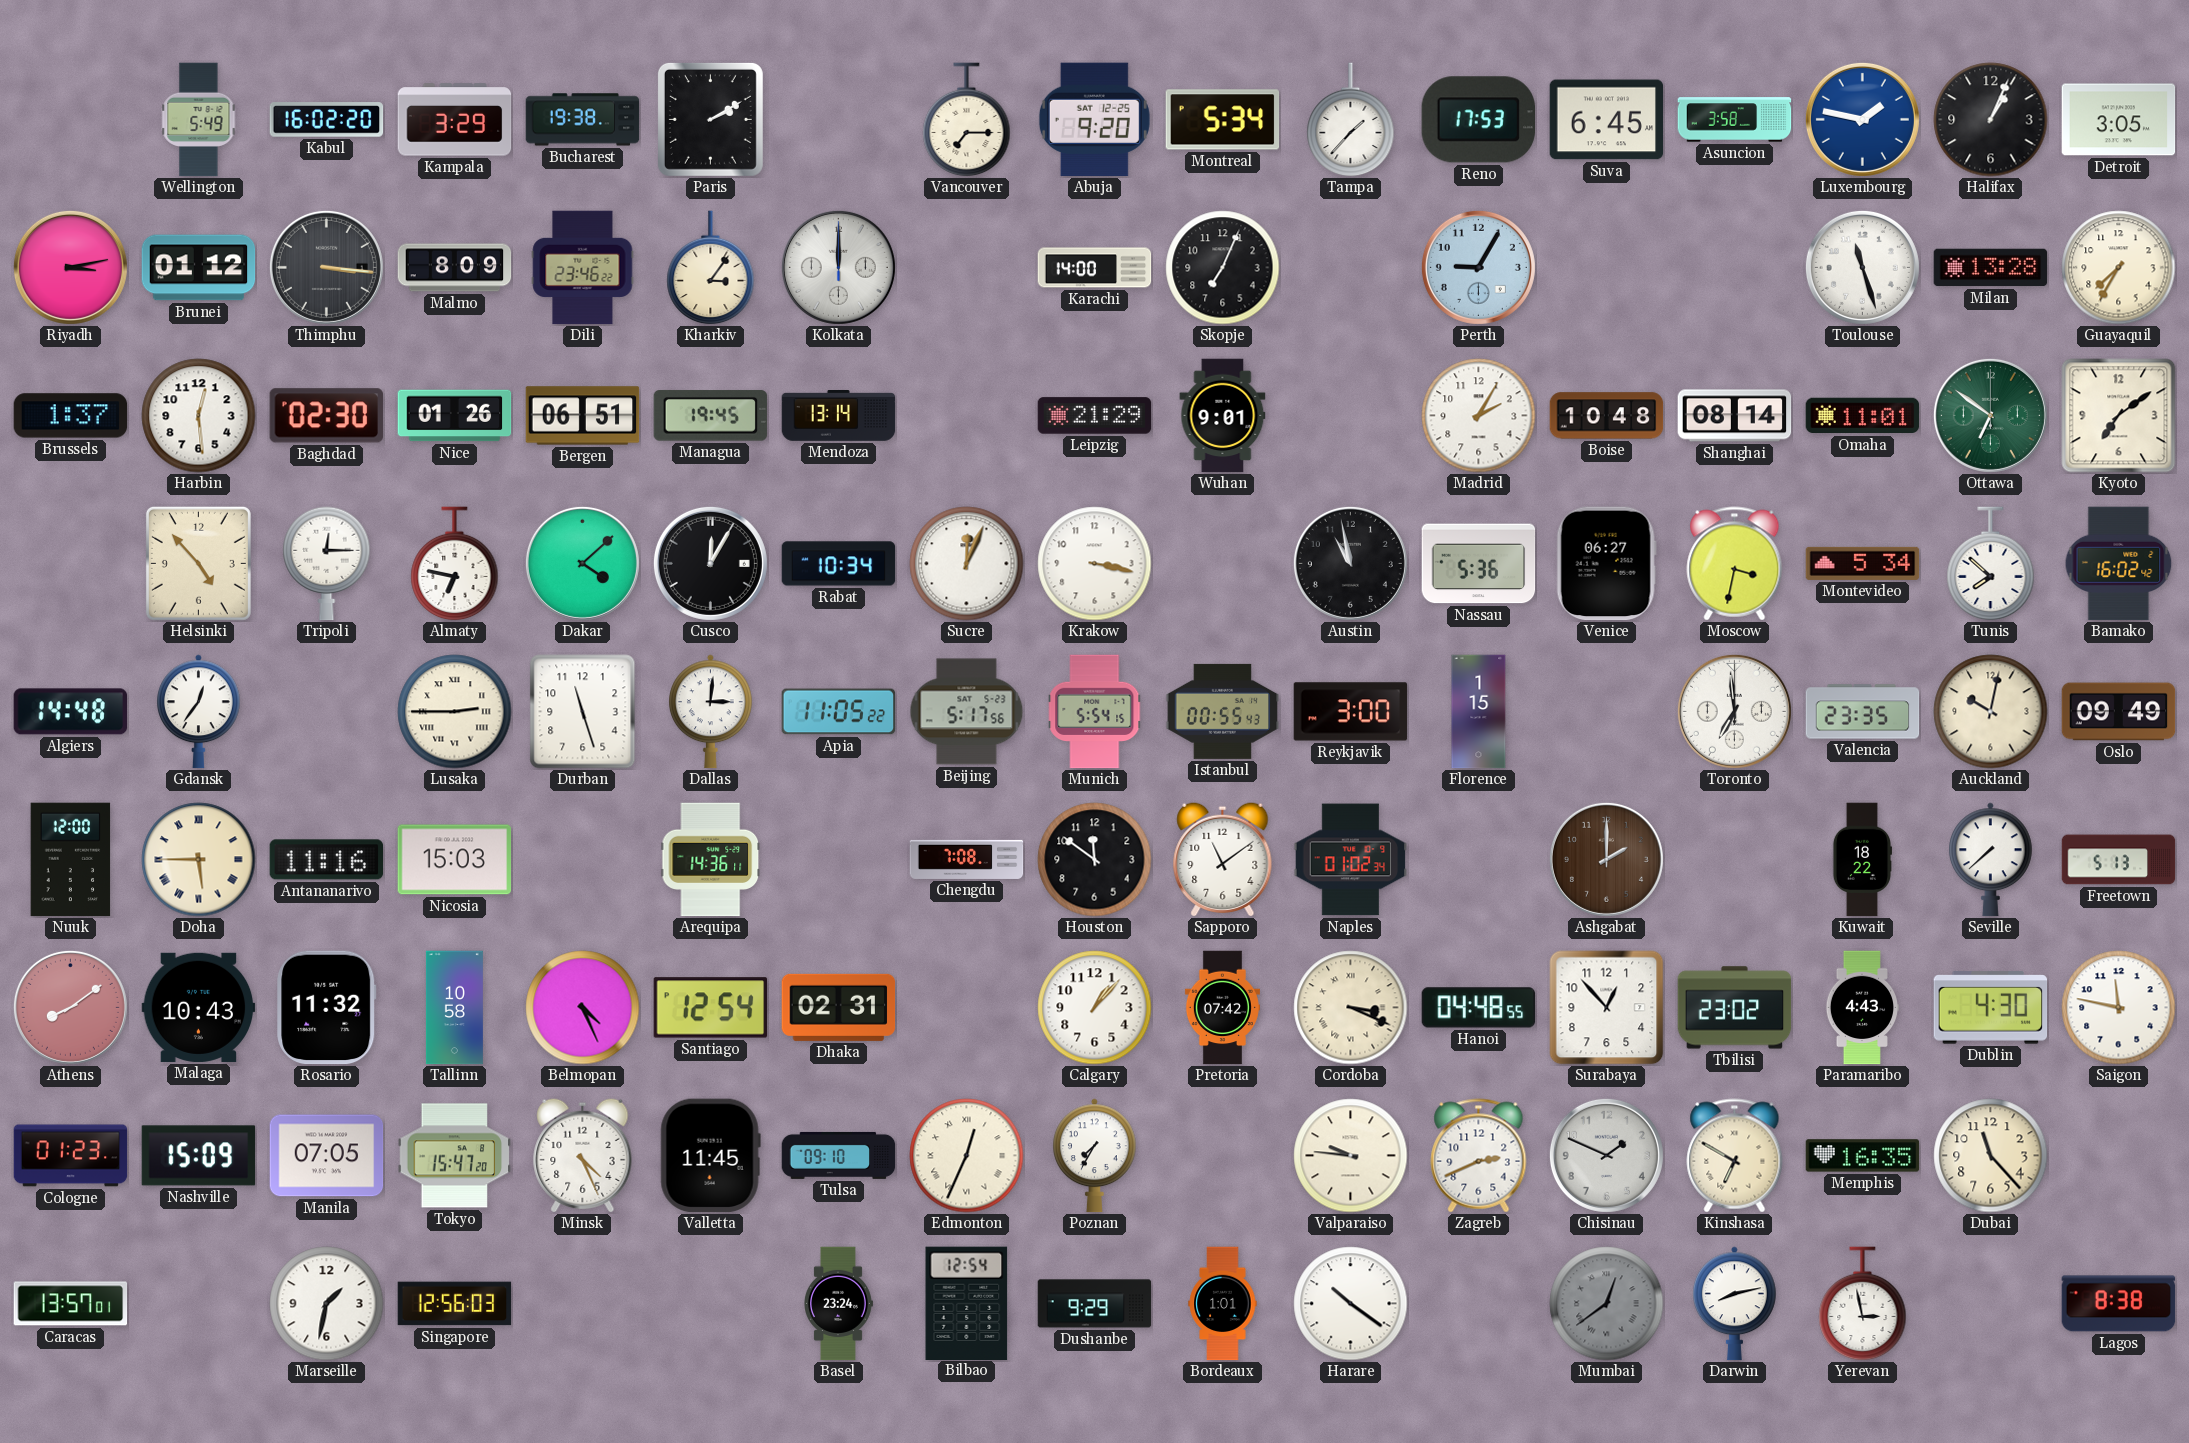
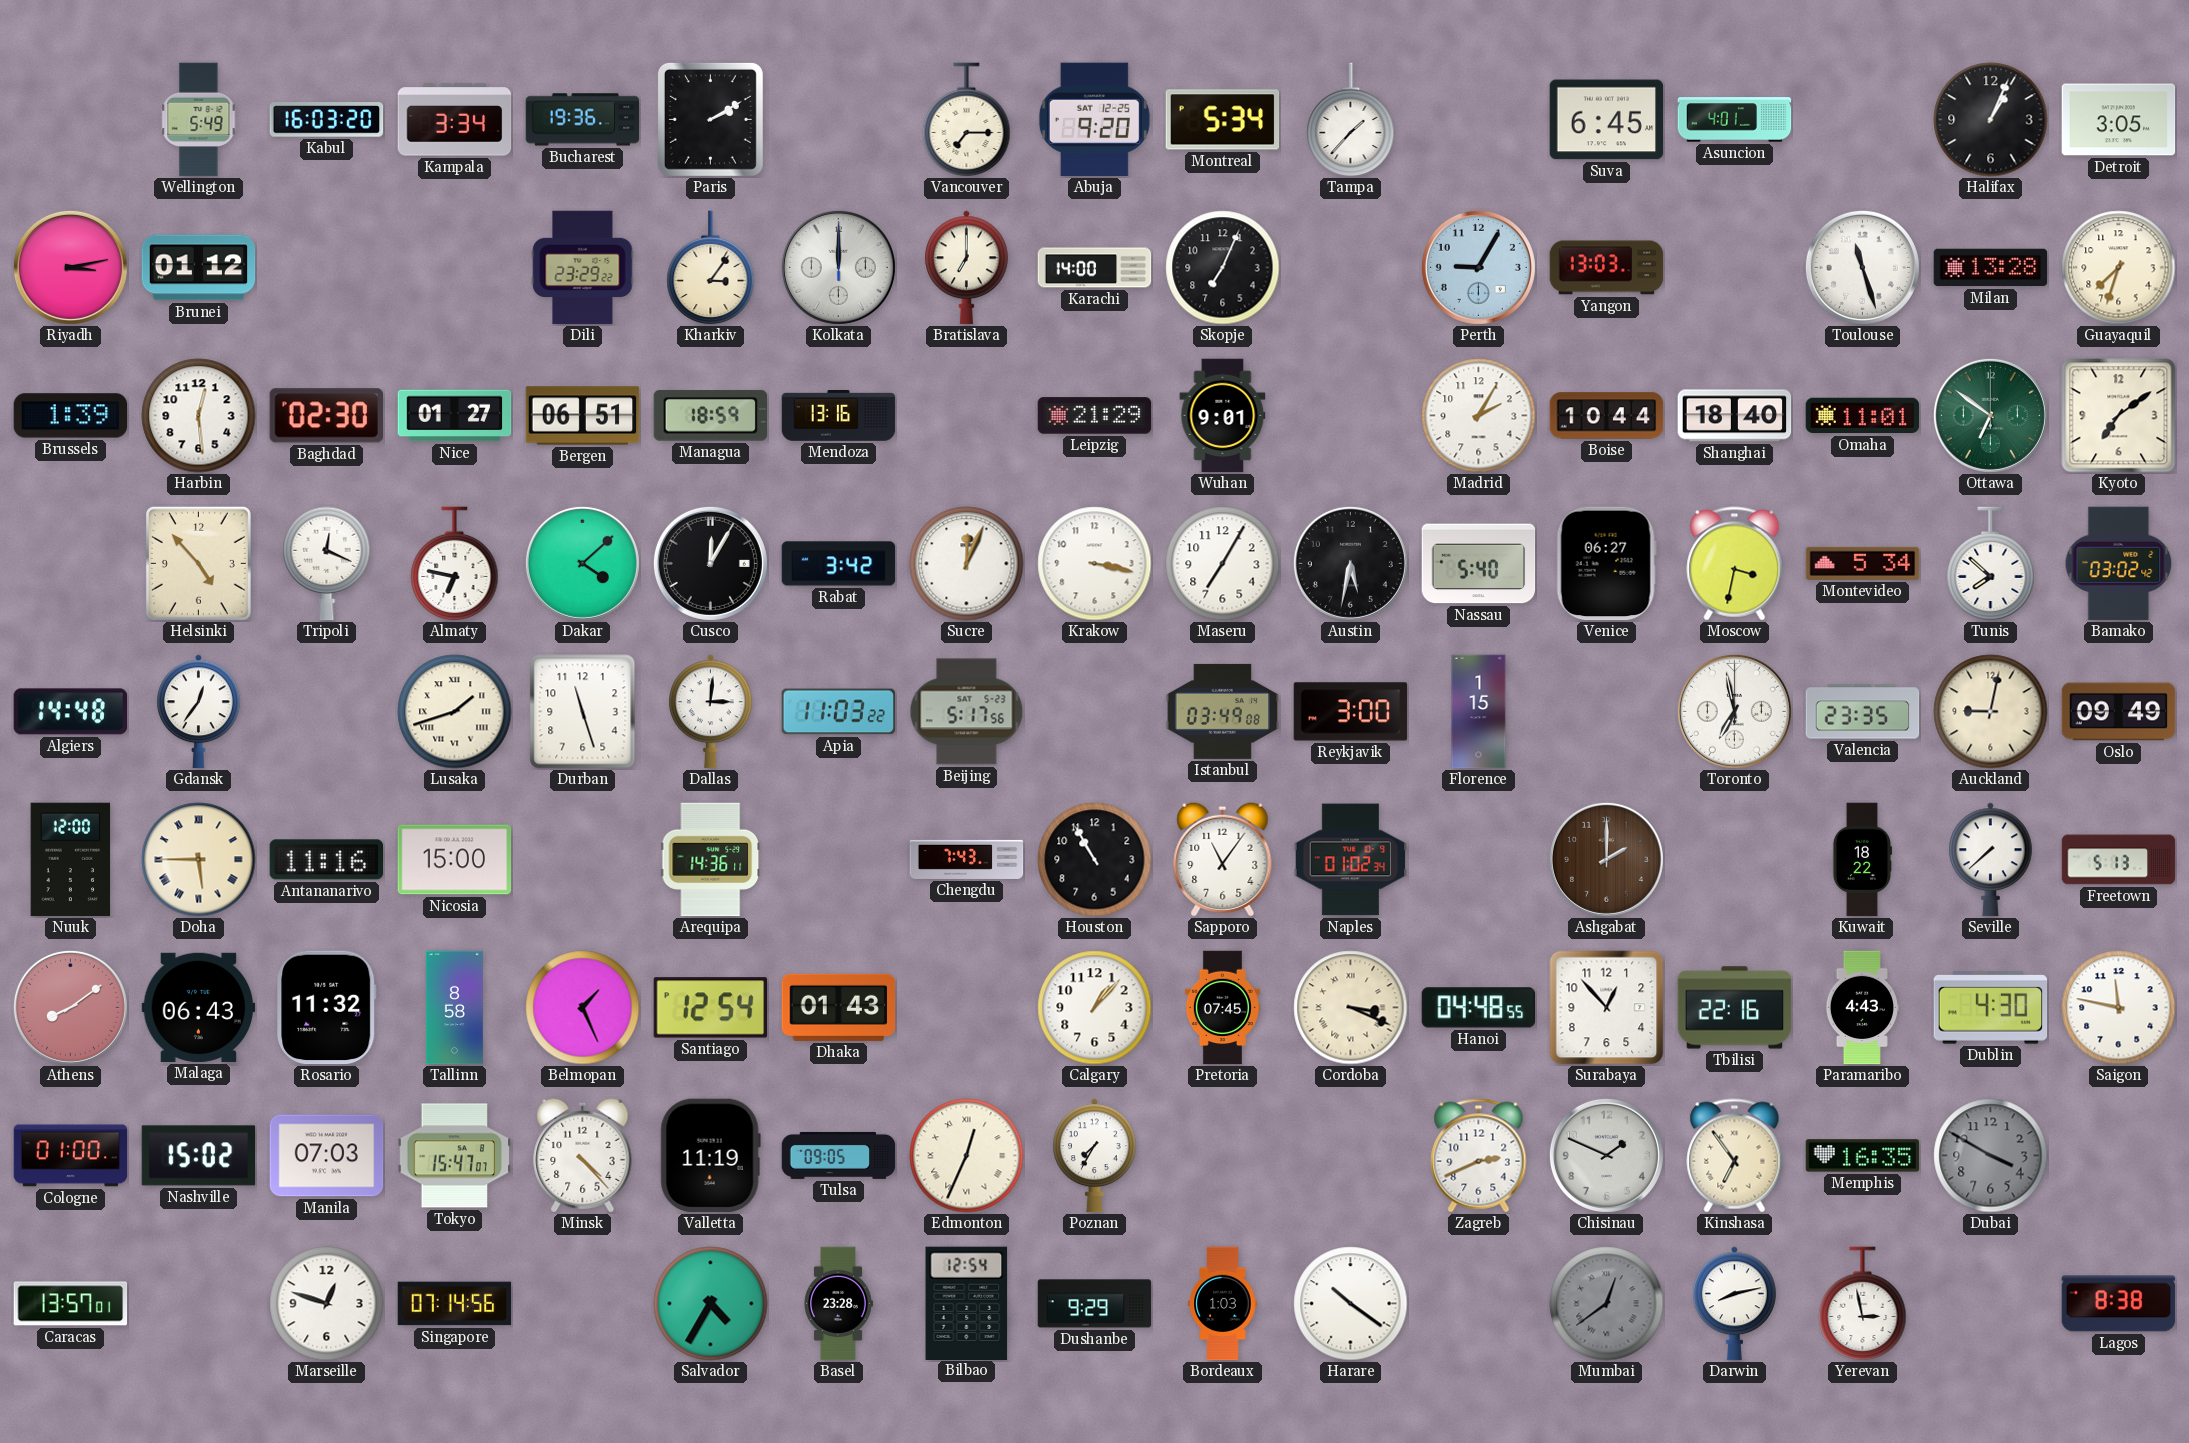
Kabul: 16:02 -> 16:03 (327, 120)
Kampala: 3:29 -> 3:34 (455, 120)
Bucharest: 19:38 -> 19:36 (583, 120)
Reno: 17:53 -> none (1478, 120)
Asuncion: 3:58 -> 4:01 (1735, 120)
Luxembourg: 1:47 -> none (1862, 119)
Thimphu: 3:16 -> none (326, 267)
Malmo: 8:09 -> none (455, 268)
Dili: 23:46 -> 23:29 (583, 268)
Bratislava: none -> 7:00 (967, 268)
Yangon: none -> 13:03 (1607, 268)
Guayaquil: 7:35 -> 7:33 (2119, 268)
Brussels: 1:37 -> 1:39 (71, 416)
Nice: 01:26 -> 01:27 (455, 416)
Managua: 19:45 -> 18:59 (711, 416)
Mendoza: 13:14 -> 13:16 (839, 416)
Boise: 10:48 -> 10:44 (1607, 416)
Shanghai: 08:14 -> 18:40 (1735, 416)
Tripoli: 12:15 -> 12:19 (327, 564)
Rabat: 10:34 -> 3:42 (839, 564)
Maseru: none -> 7:05 (1223, 564)
Austin: 10:58 -> 5:32 (1350, 563)
Nassau: 5:36 -> 5:40 (1479, 564)
Bamako: 16:02 -> 03:02 (2119, 564)
Lusaka: 2:45 -> 1:42 (455, 712)
Apia: 11:05 -> 11:03 (839, 712)
Munich: 5:54 -> none (1095, 712)
Istanbul: 00:55 -> 03:49 (1223, 711)
Toronto: 6:59 -> 6:58 (1734, 711)
Auckland: 10:02 -> 9:02 (1991, 712)
Nicosia: 15:03 -> 15:00 (455, 860)
Chengdu: 7:08 -> 7:43 (967, 859)
Houston: 11:51 -> 10:55 (1095, 860)
Sapporo: 11:09 -> 11:06 (1223, 859)
Malaga: 10:43 -> 06:43 (199, 1007)
Tallinn: 10:58 -> 8:58 (454, 1008)
Belmopan: 4:26 -> 1:26 (583, 1008)
Dhaka: 02:31 -> 01:43 (839, 1007)
Pretoria: 07:42 -> 07:45 (1222, 1008)
Tbilisi: 23:02 -> 22:16 (1735, 1008)
Cologne: 01:23 -> 01:00 (71, 1156)
Nashville: 15:09 -> 15:02 (199, 1156)
Manila: 07:05 -> 07:03 (327, 1156)
Tokyo: 15:47:20 -> 15:47:07 (455, 1156)
Minsk: 4:26 -> 4:23 (583, 1155)
Valletta: 11:45 -> 11:19 (710, 1156)
Tulsa: 09:10 -> 09:05 (839, 1155)
Valparaiso: 9:46 -> none (1351, 1156)
Kinshasa: 6:50 -> 6:54 (1735, 1156)
Dubai: 11:23 -> 3:50 (1991, 1156)
Dubai dial: cream -> grey (1991, 1156)
Marseille: 1:32 -> 12:48 (327, 1304)
Singapore: 12:56 -> 07:14 (455, 1304)
Salvador: none -> 4:35 (711, 1304)
Basel: 23:24 -> 23:28 (839, 1304)
Bordeaux: 1:01 -> 1:03 (1223, 1304)
